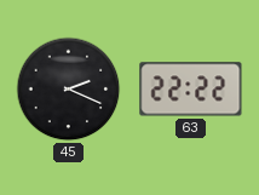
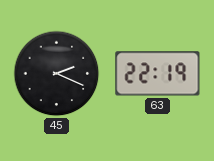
63: 22:22 -> 22:19 (158, 74)
